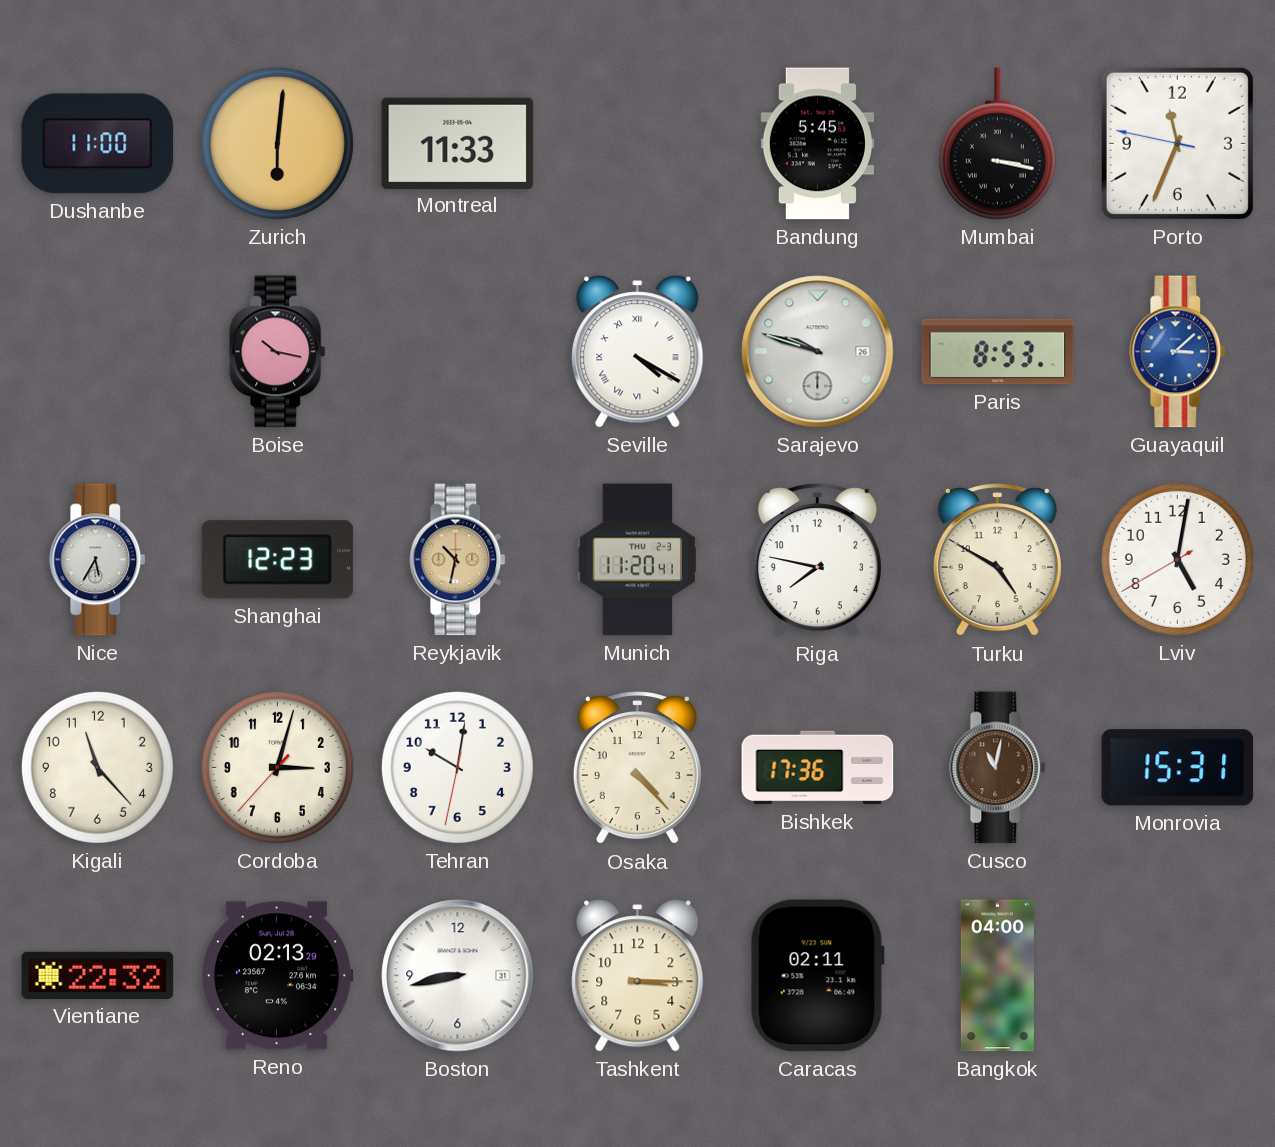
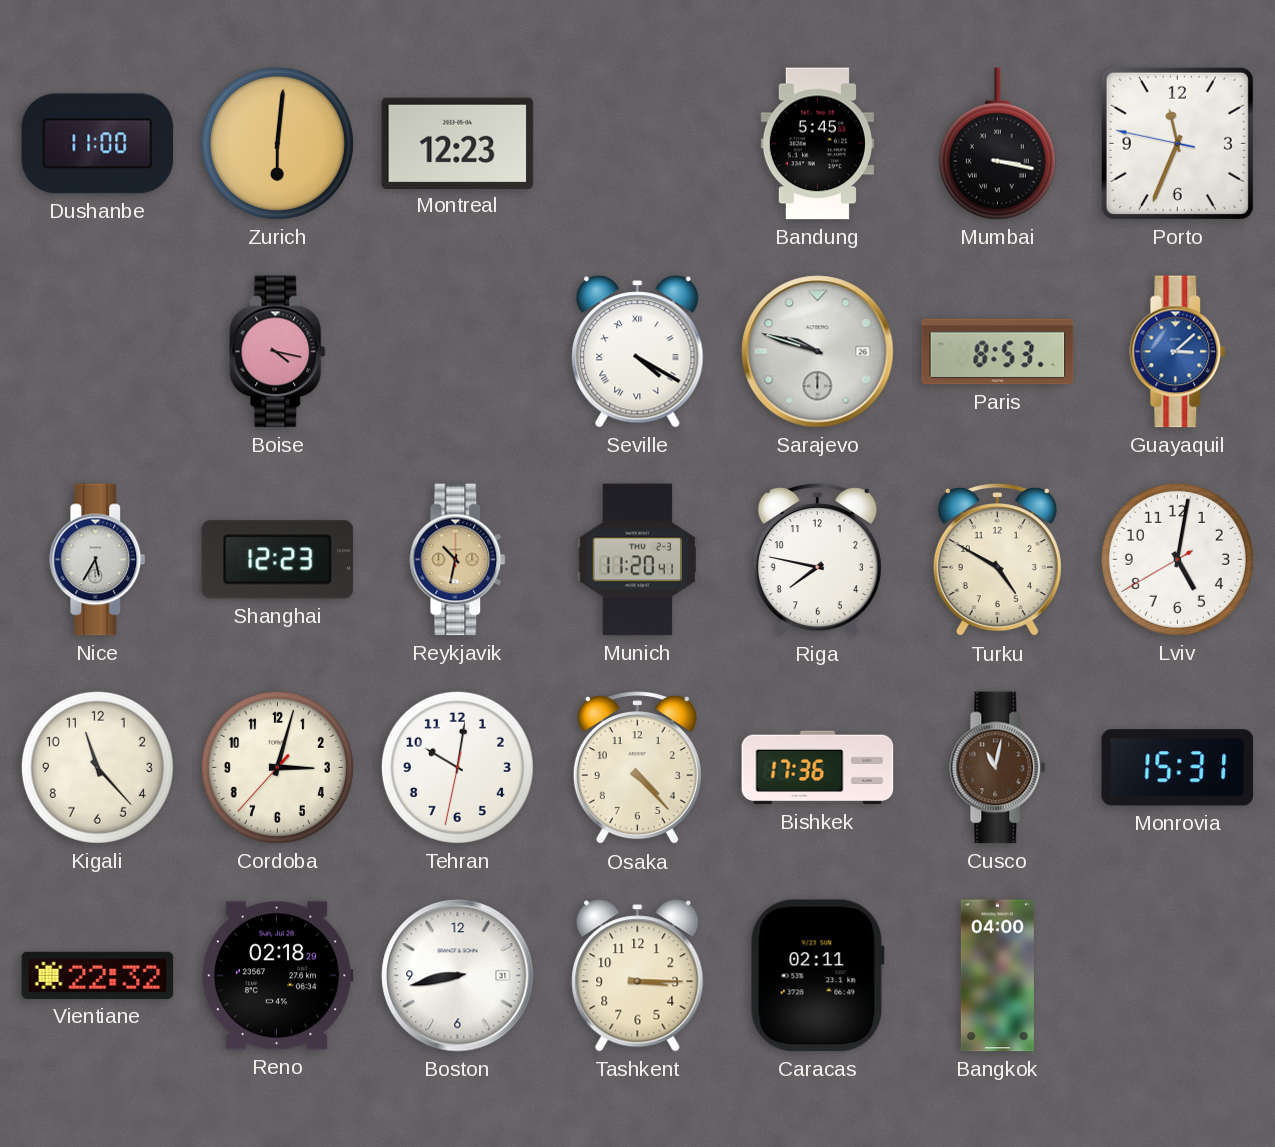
Montreal: 11:33 -> 12:23 (458, 143)
Boise: 10:17 -> 4:17 (278, 352)
Reno: 02:13 -> 02:18 (277, 976)
